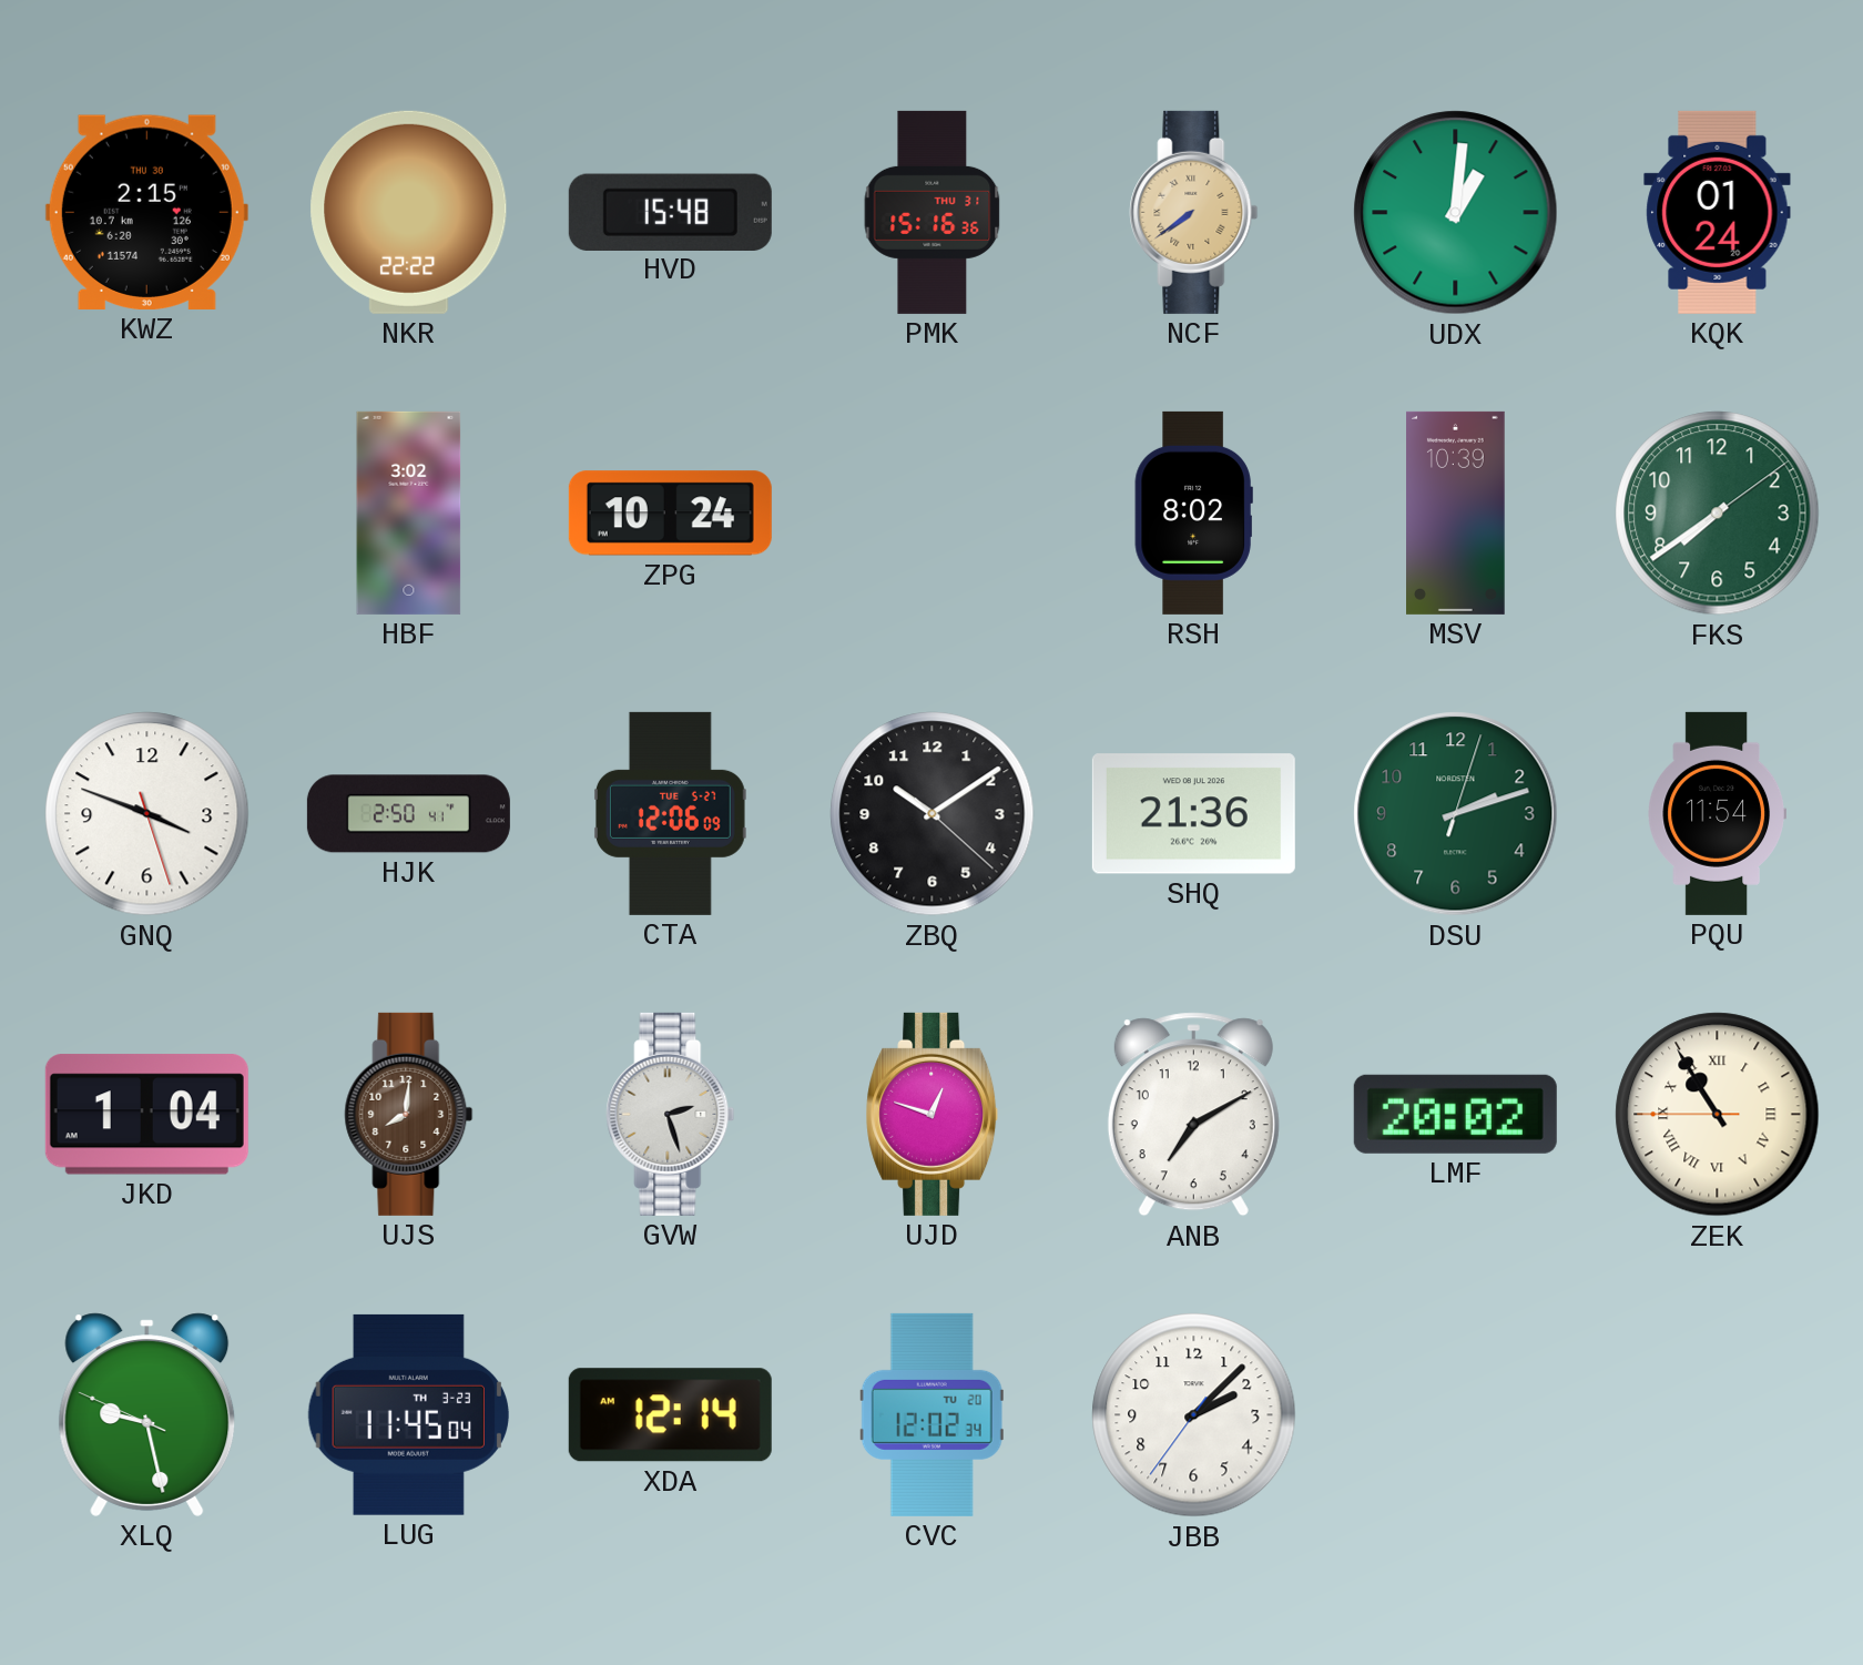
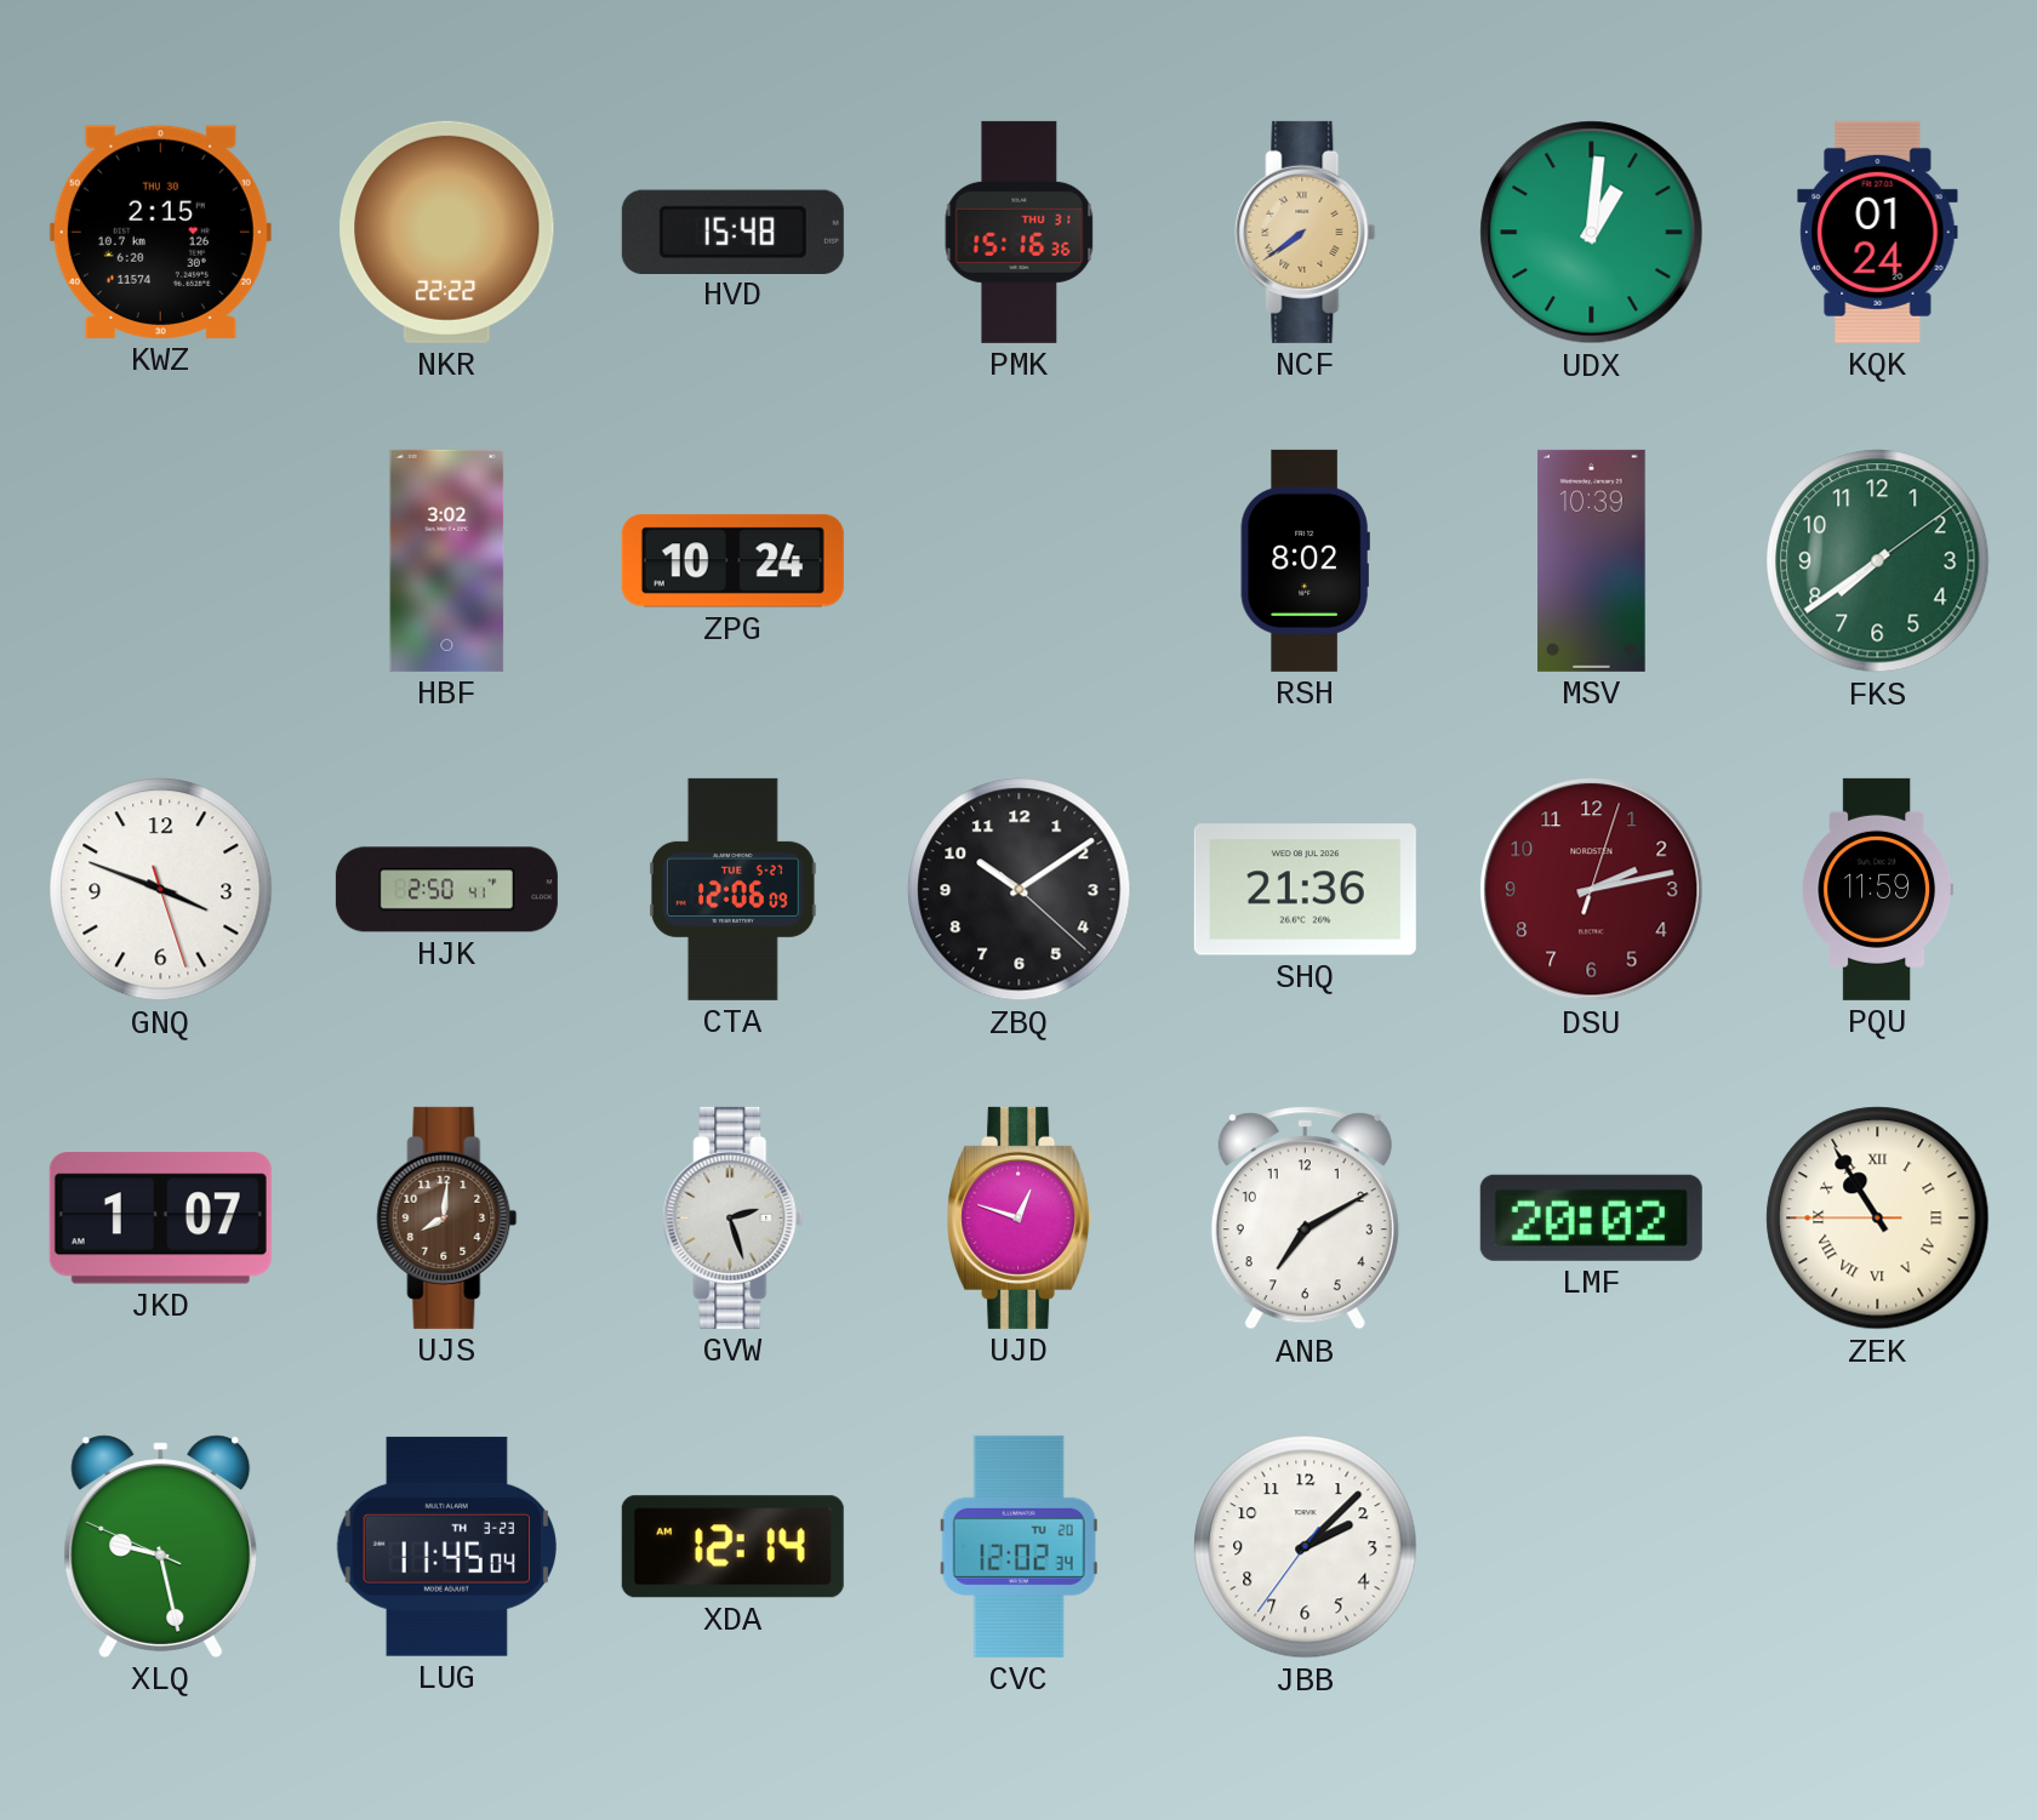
DSU: 2:12 -> 2:13 (1592, 890)
DSU dial: green -> burgundy (1592, 890)
PQU: 11:54 -> 11:59 (1877, 889)
JKD: 1:04 -> 1:07 (160, 1219)
